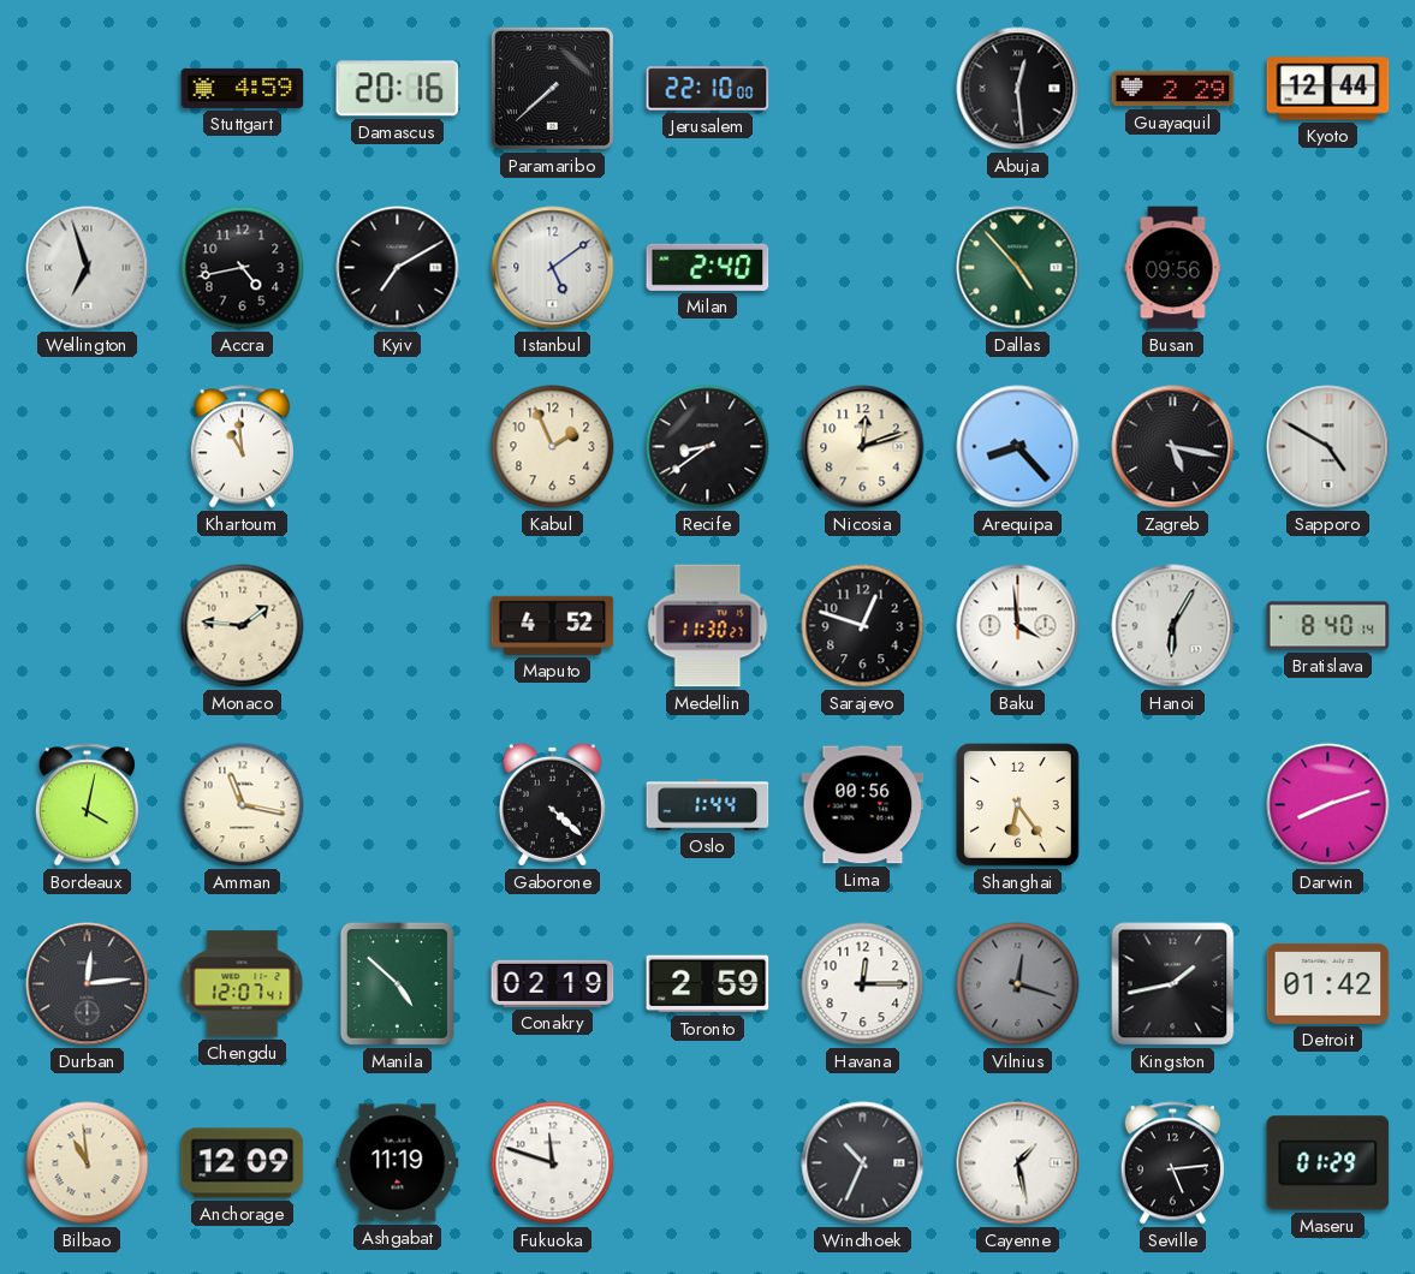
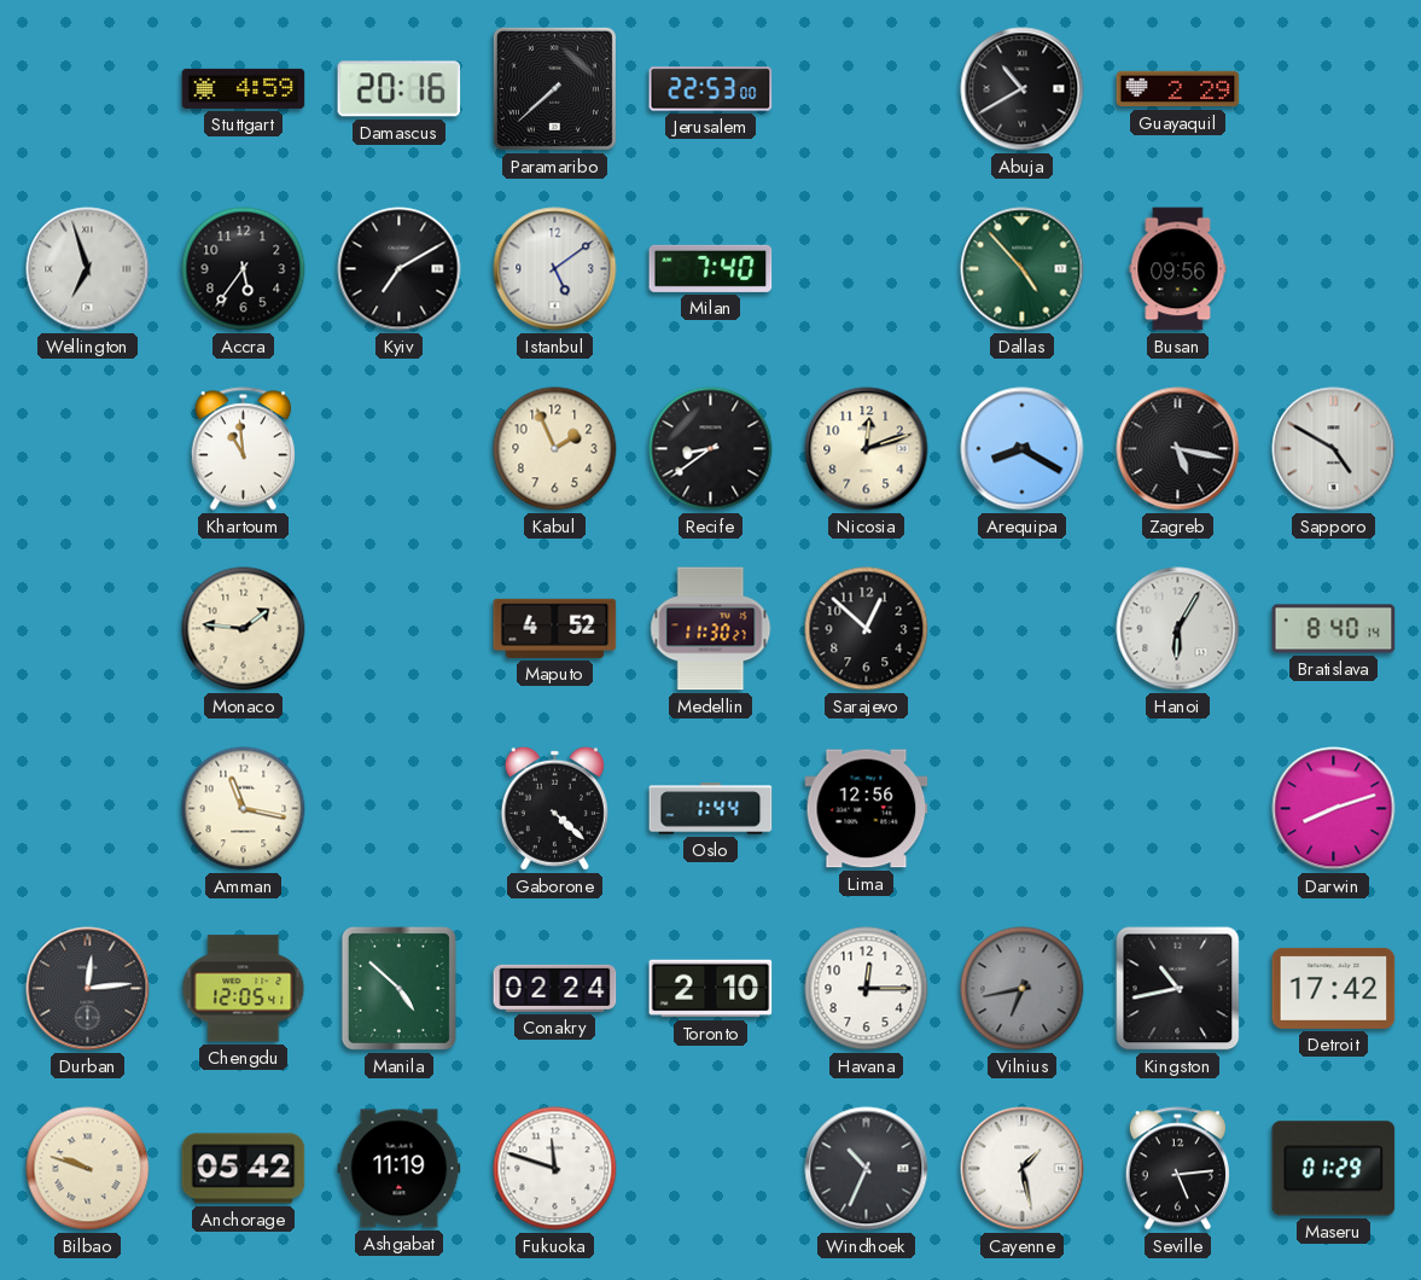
Jerusalem: 22:10 -> 22:53 (711, 89)
Abuja: 12:29 -> 10:40 (1023, 89)
Kyoto: 12:44 -> none (1328, 89)
Accra: 4:43 -> 5:36 (244, 269)
Milan: 2:40 -> 7:40 (711, 268)
Arequipa: 8:23 -> 8:20 (1023, 449)
Sarajevo: 12:48 -> 12:52 (867, 629)
Baku: 3:59 -> none (1018, 626)
Bordeaux: 4:02 -> none (87, 805)
Lima: 00:56 -> 12:56 (867, 809)
Shanghai: 6:24 -> none (1018, 805)
Chengdu: 12:07 -> 12:05 (244, 989)
Conakry: 02:19 -> 02:24 (555, 988)
Toronto: 2:59 -> 2:10 (711, 989)
Vilnius: 12:18 -> 6:43 (1023, 989)
Kingston: 1:43 -> 10:43 (1178, 989)
Detroit: 01:42 -> 17:42 (1334, 988)
Bilbao: 10:59 -> 9:48 (88, 1169)
Anchorage: 12:09 -> 05:42 (244, 1169)
